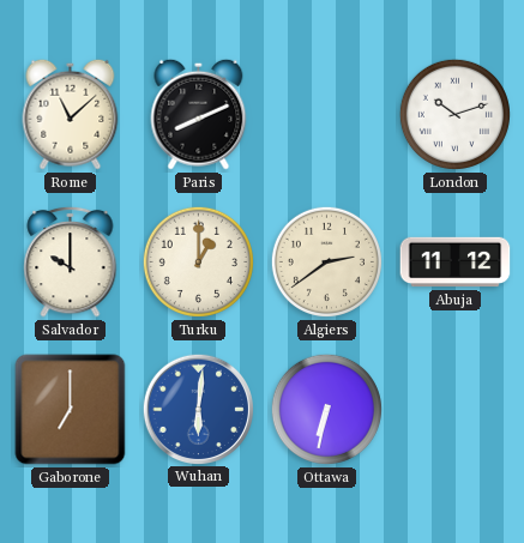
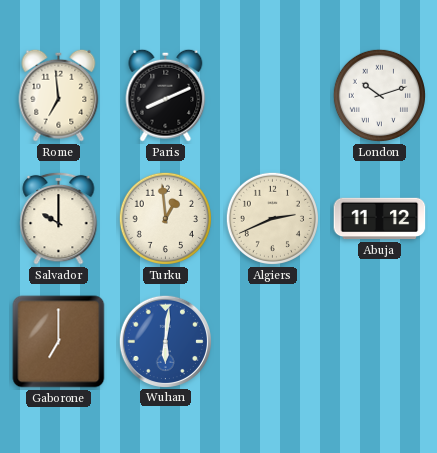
Rome: 11:08 -> 6:59 (59, 95)
Turku: 1:00 -> 12:59 (165, 218)
Algiers: 2:39 -> 2:41 (272, 218)
Ottawa: 6:32 -> none (326, 409)
